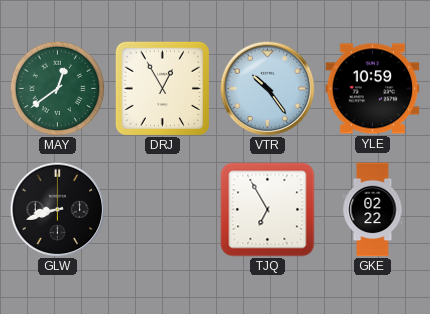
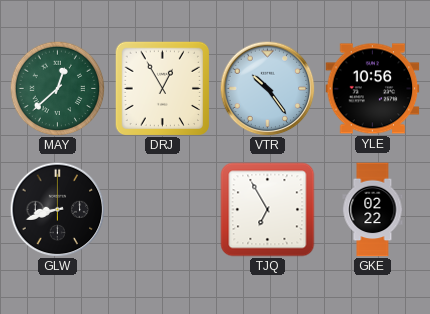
MAY: 12:39 -> 12:38 (57, 88)
YLE: 10:59 -> 10:56 (373, 89)
